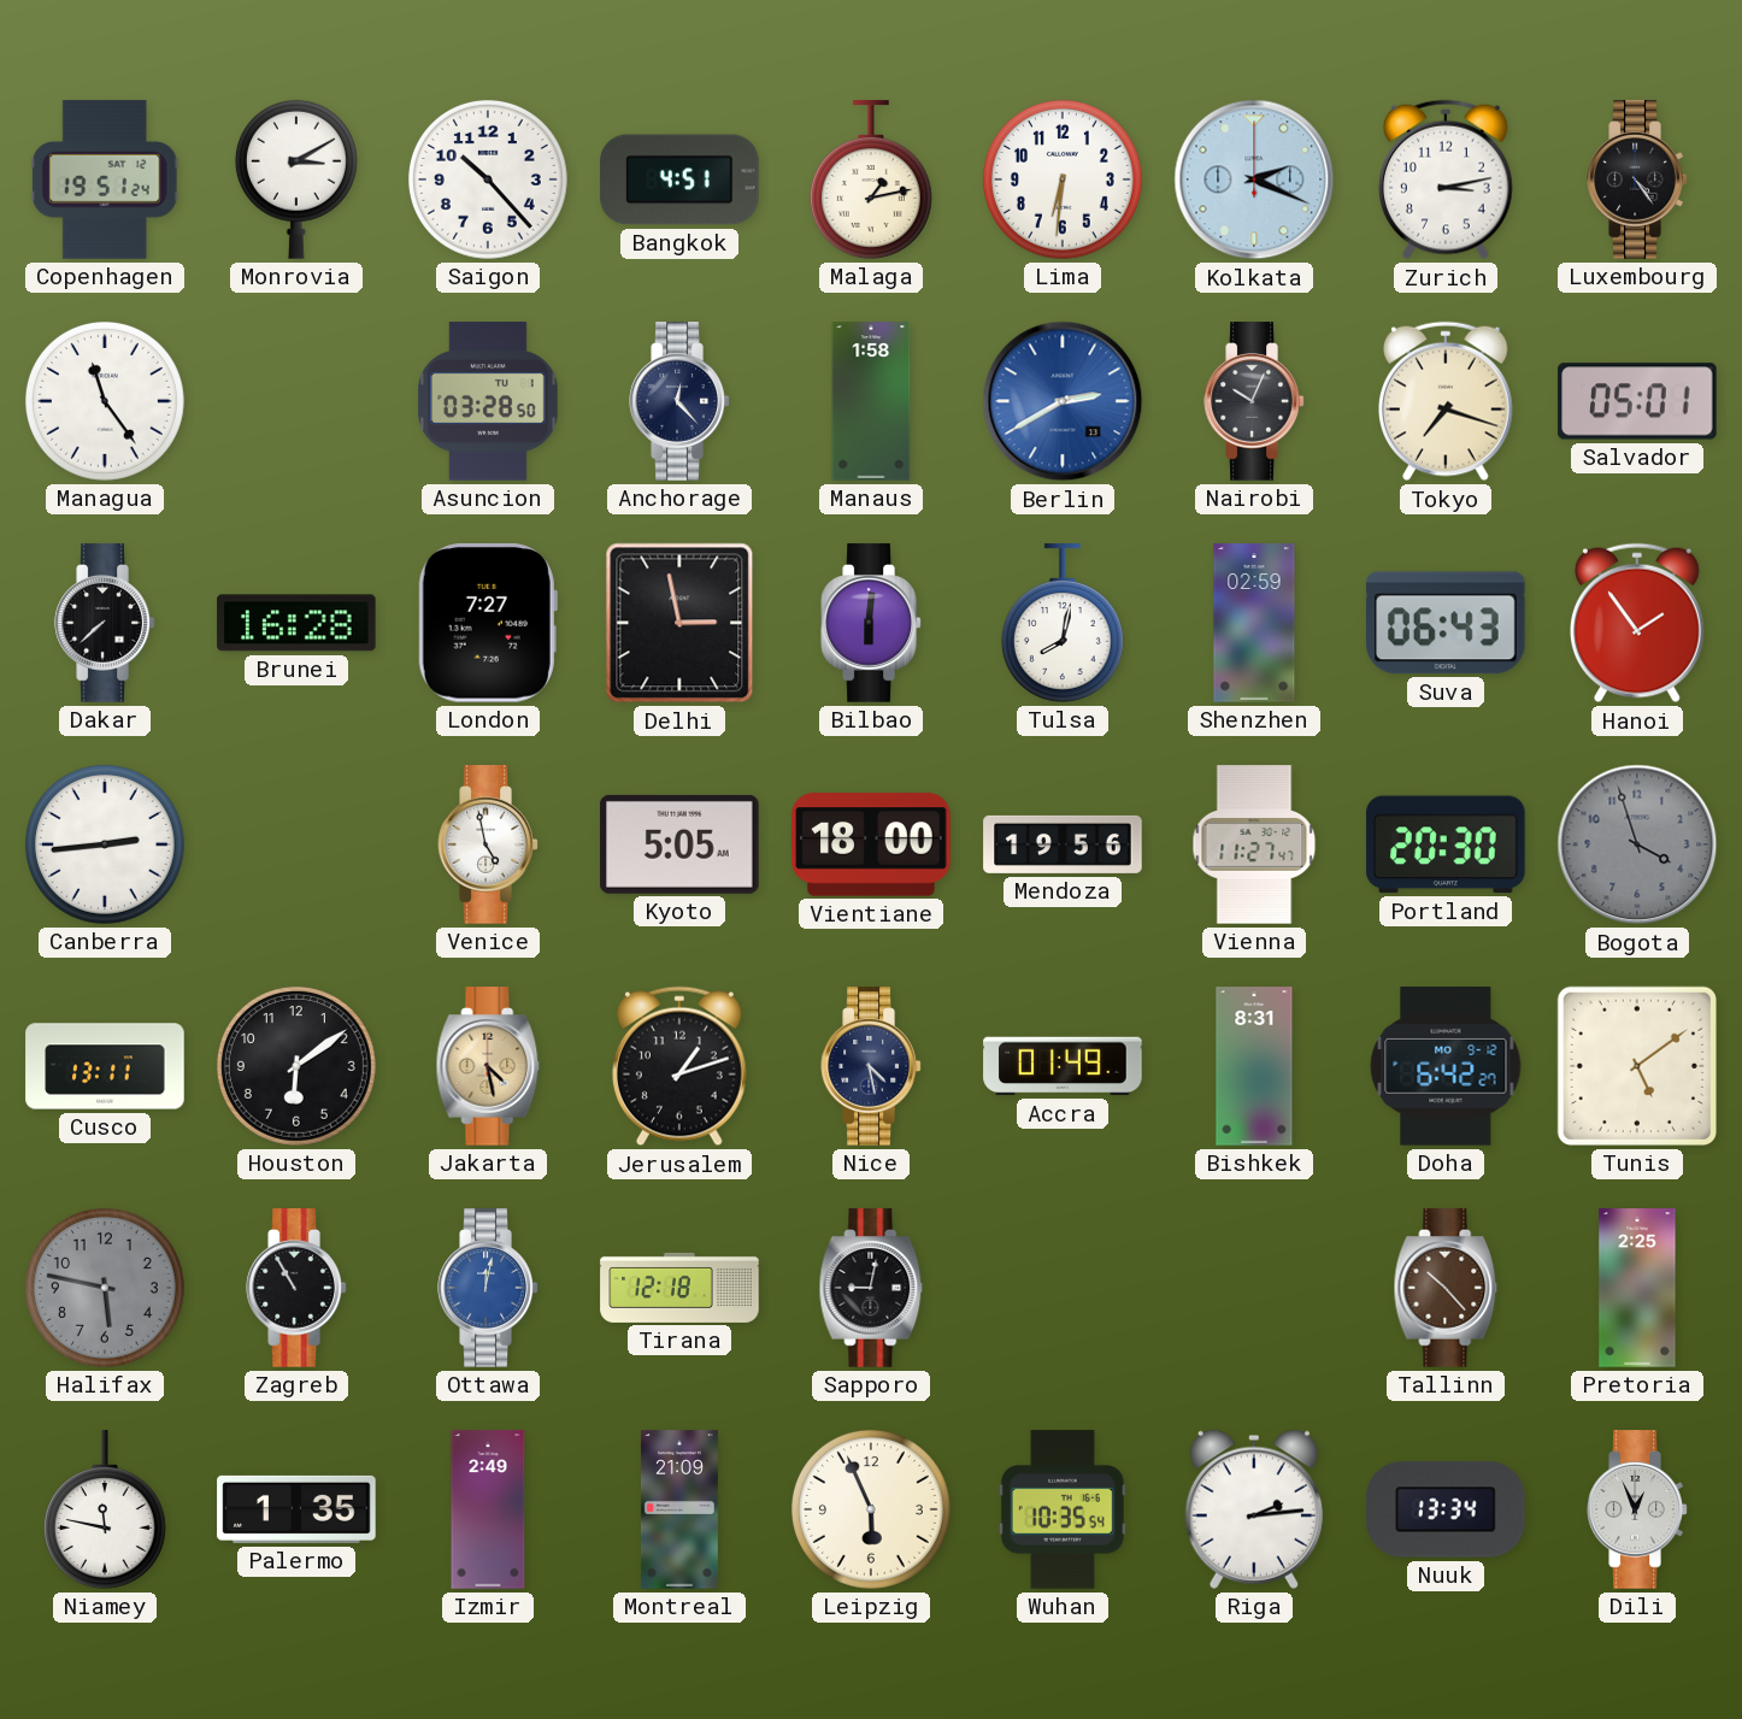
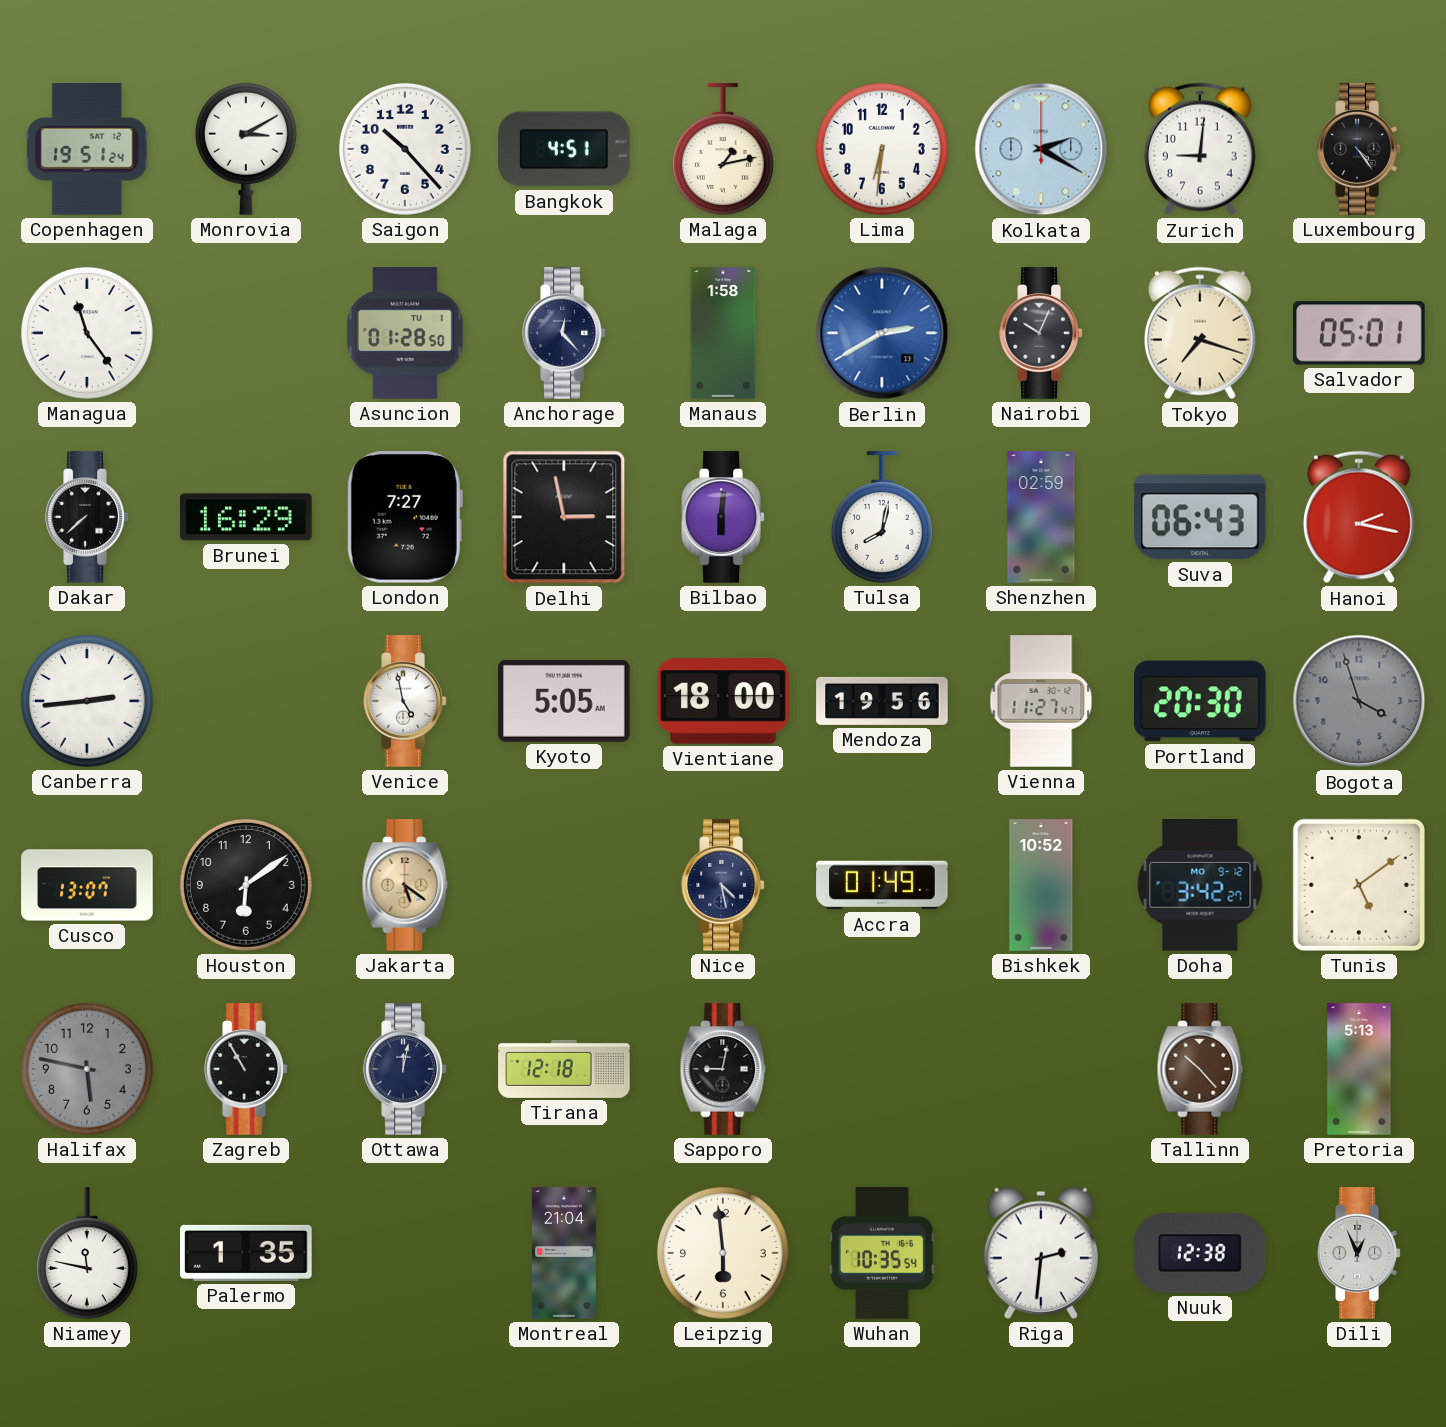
Kolkata: 2:19 -> 2:20 (1041, 149)
Zurich: 3:13 -> 9:01 (1200, 149)
Asuncion: 03:28 -> 01:28 (406, 333)
Brunei: 16:28 -> 16:29 (246, 517)
Hanoi: 1:54 -> 2:17 (1359, 517)
Cusco: 13:11 -> 13:07 (87, 885)
Jakarta: 4:28 -> 5:21 (405, 885)
Jerusalem: 1:12 -> none (679, 1066)
Bishkek: 8:31 -> 10:52 (1041, 885)
Doha: 6:42 -> 3:42 (1200, 885)
Ottawa dial: blue -> navy (405, 1069)
Pretoria: 2:25 -> 5:13 (1359, 1069)
Izmir: 2:49 -> none (488, 1509)
Montreal: 21:09 -> 21:04 (564, 1253)
Leipzig: 5:56 -> 5:59 (723, 1253)
Riga: 2:14 -> 2:31 (1041, 1253)
Nuuk: 13:34 -> 12:38 (1200, 1253)
